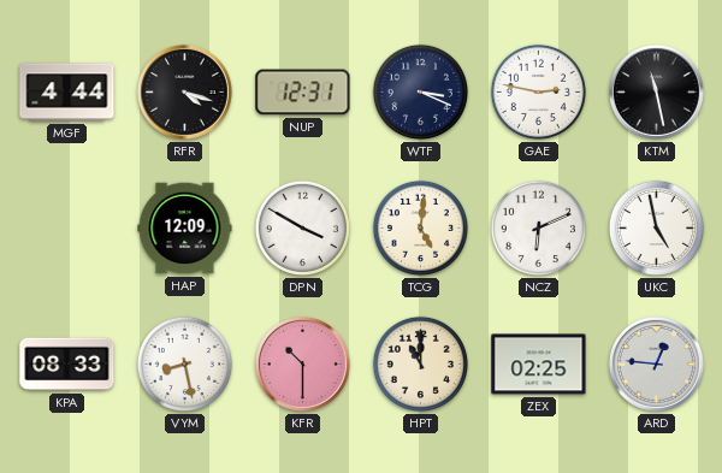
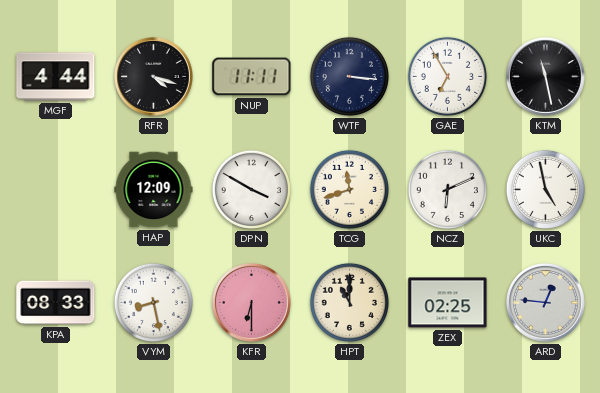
NUP: 12:31 -> 11:11 (252, 77)
WTF: 3:19 -> 3:16 (349, 76)
GAE: 2:47 -> 6:55 (447, 76)
TCG: 5:01 -> 11:42 (349, 189)
KFR: 10:30 -> 6:30 (252, 303)
